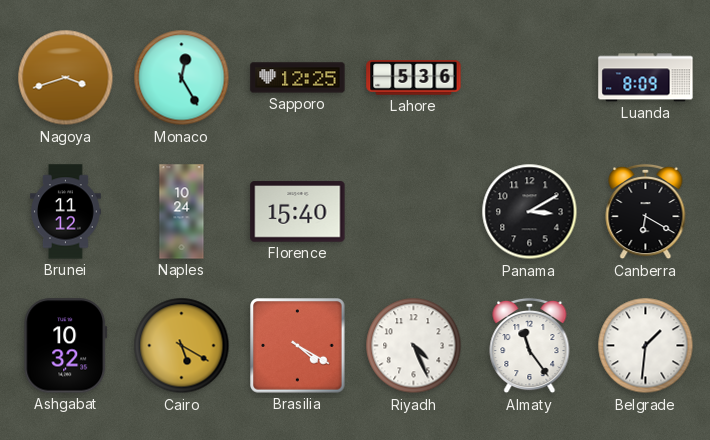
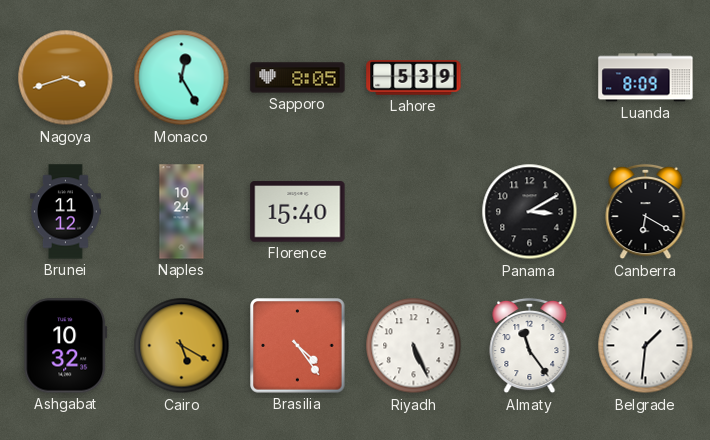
Sapporo: 12:25 -> 8:05 (298, 78)
Lahore: 5:36 -> 5:39 (414, 78)
Brasilia: 4:20 -> 4:24 (298, 346)
Riyadh: 4:26 -> 5:26 (414, 346)
